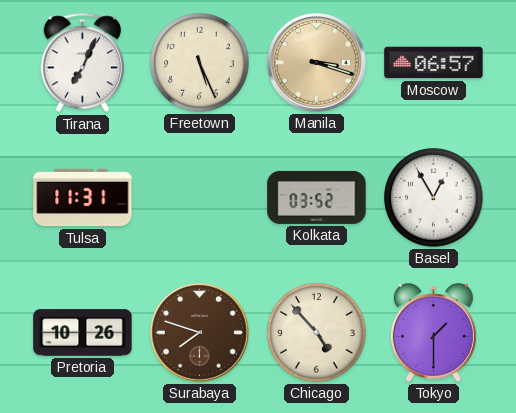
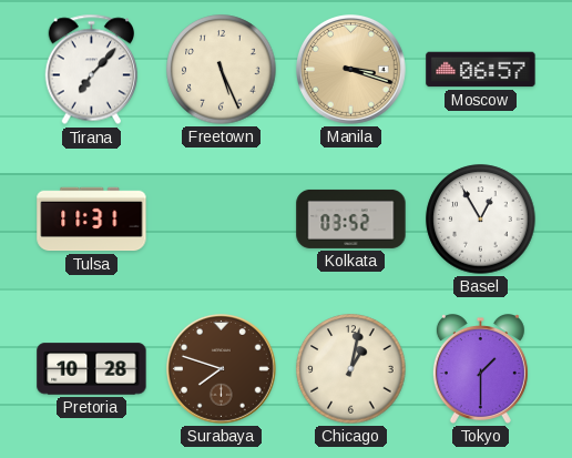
Tirana: 7:04 -> 7:07 (91, 70)
Pretoria: 10:26 -> 10:28 (92, 369)
Chicago: 4:53 -> 1:02 (351, 369)
